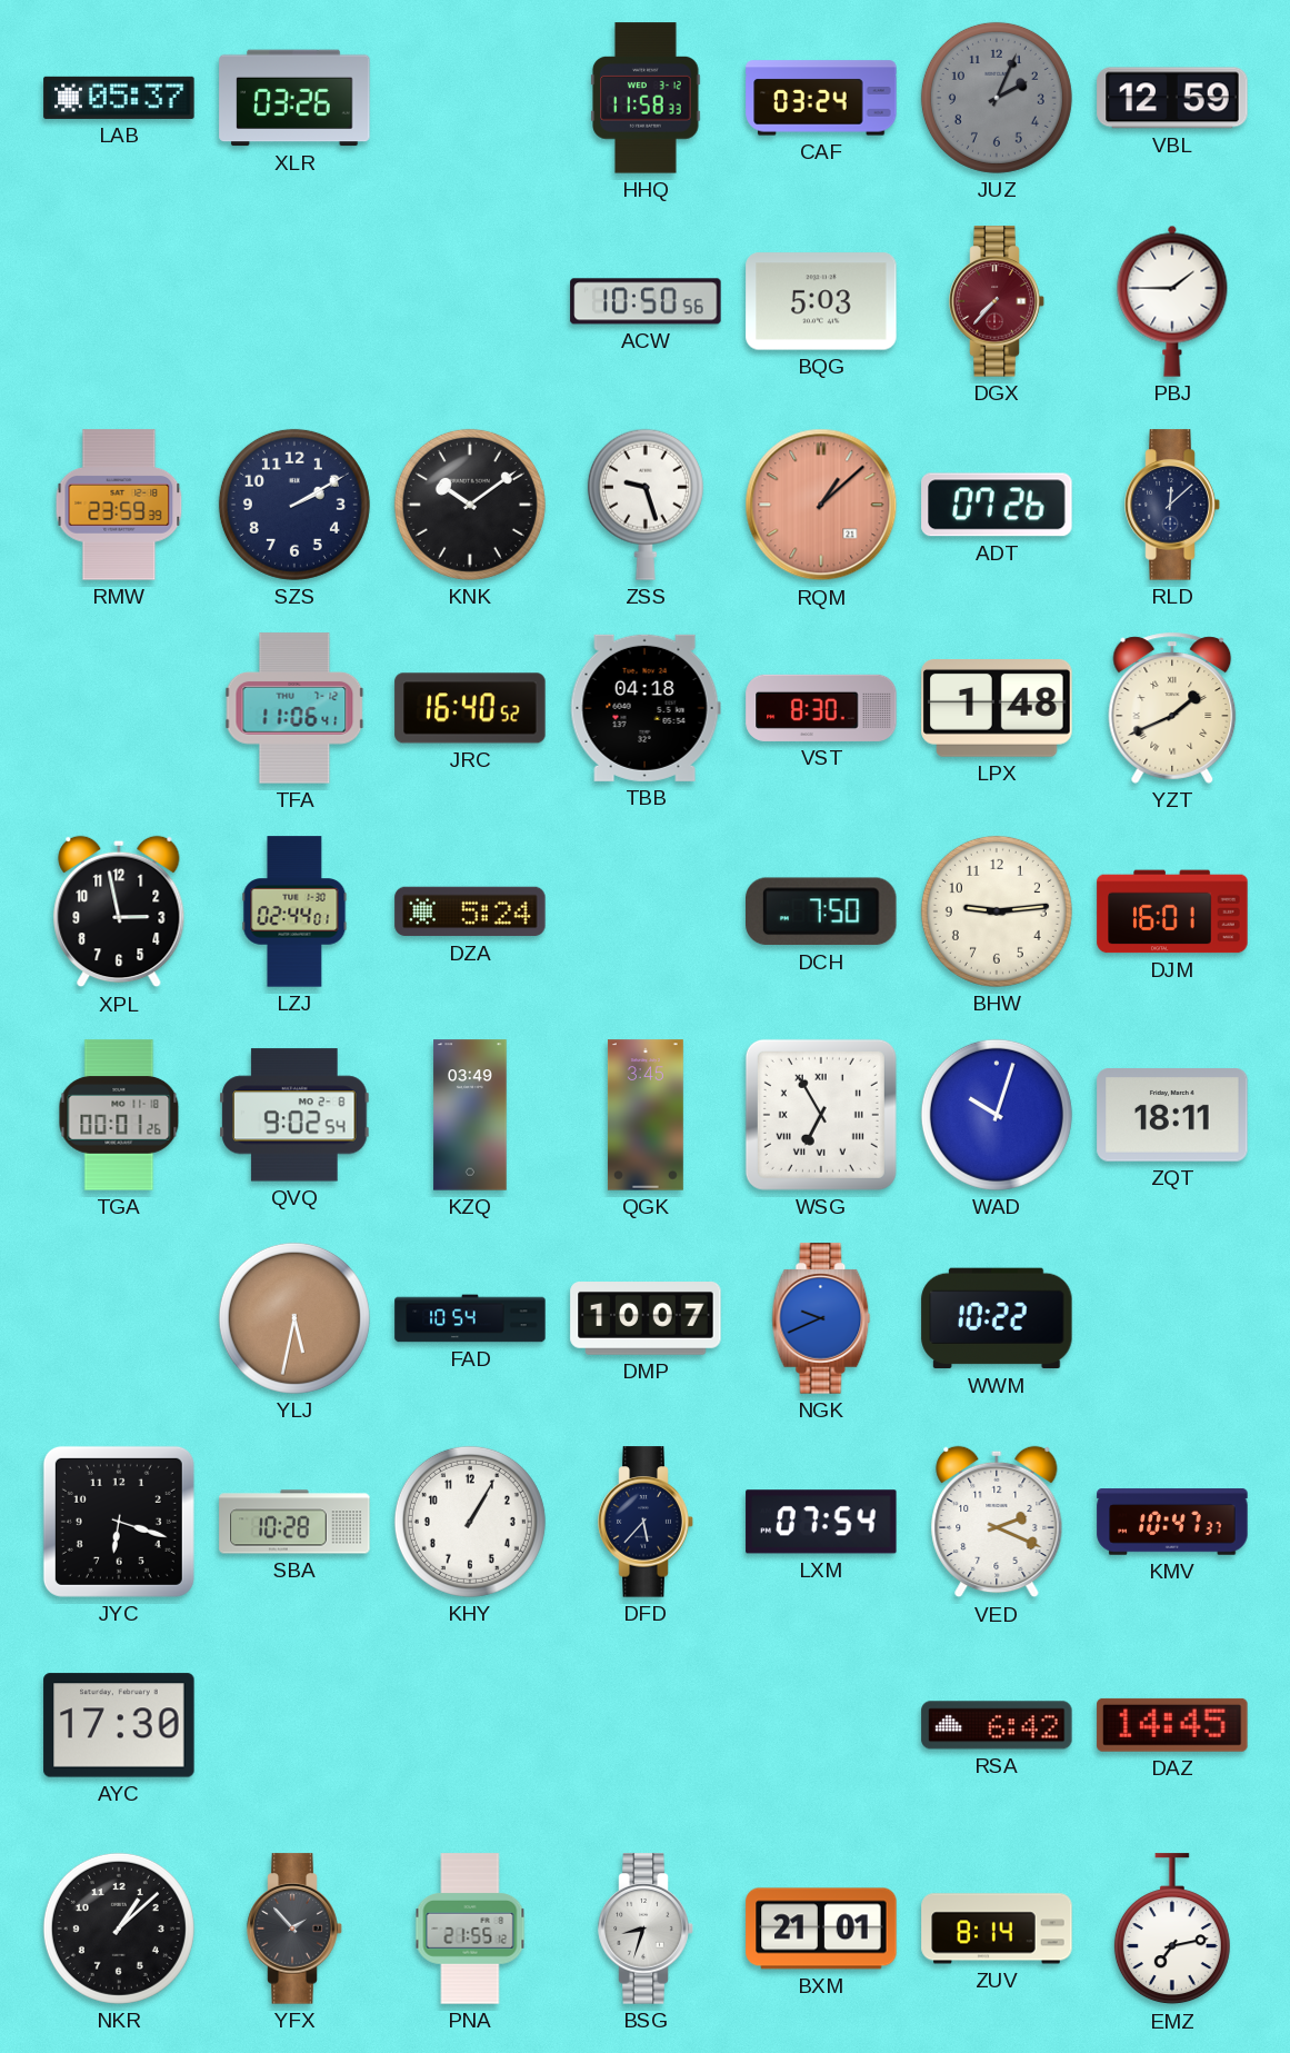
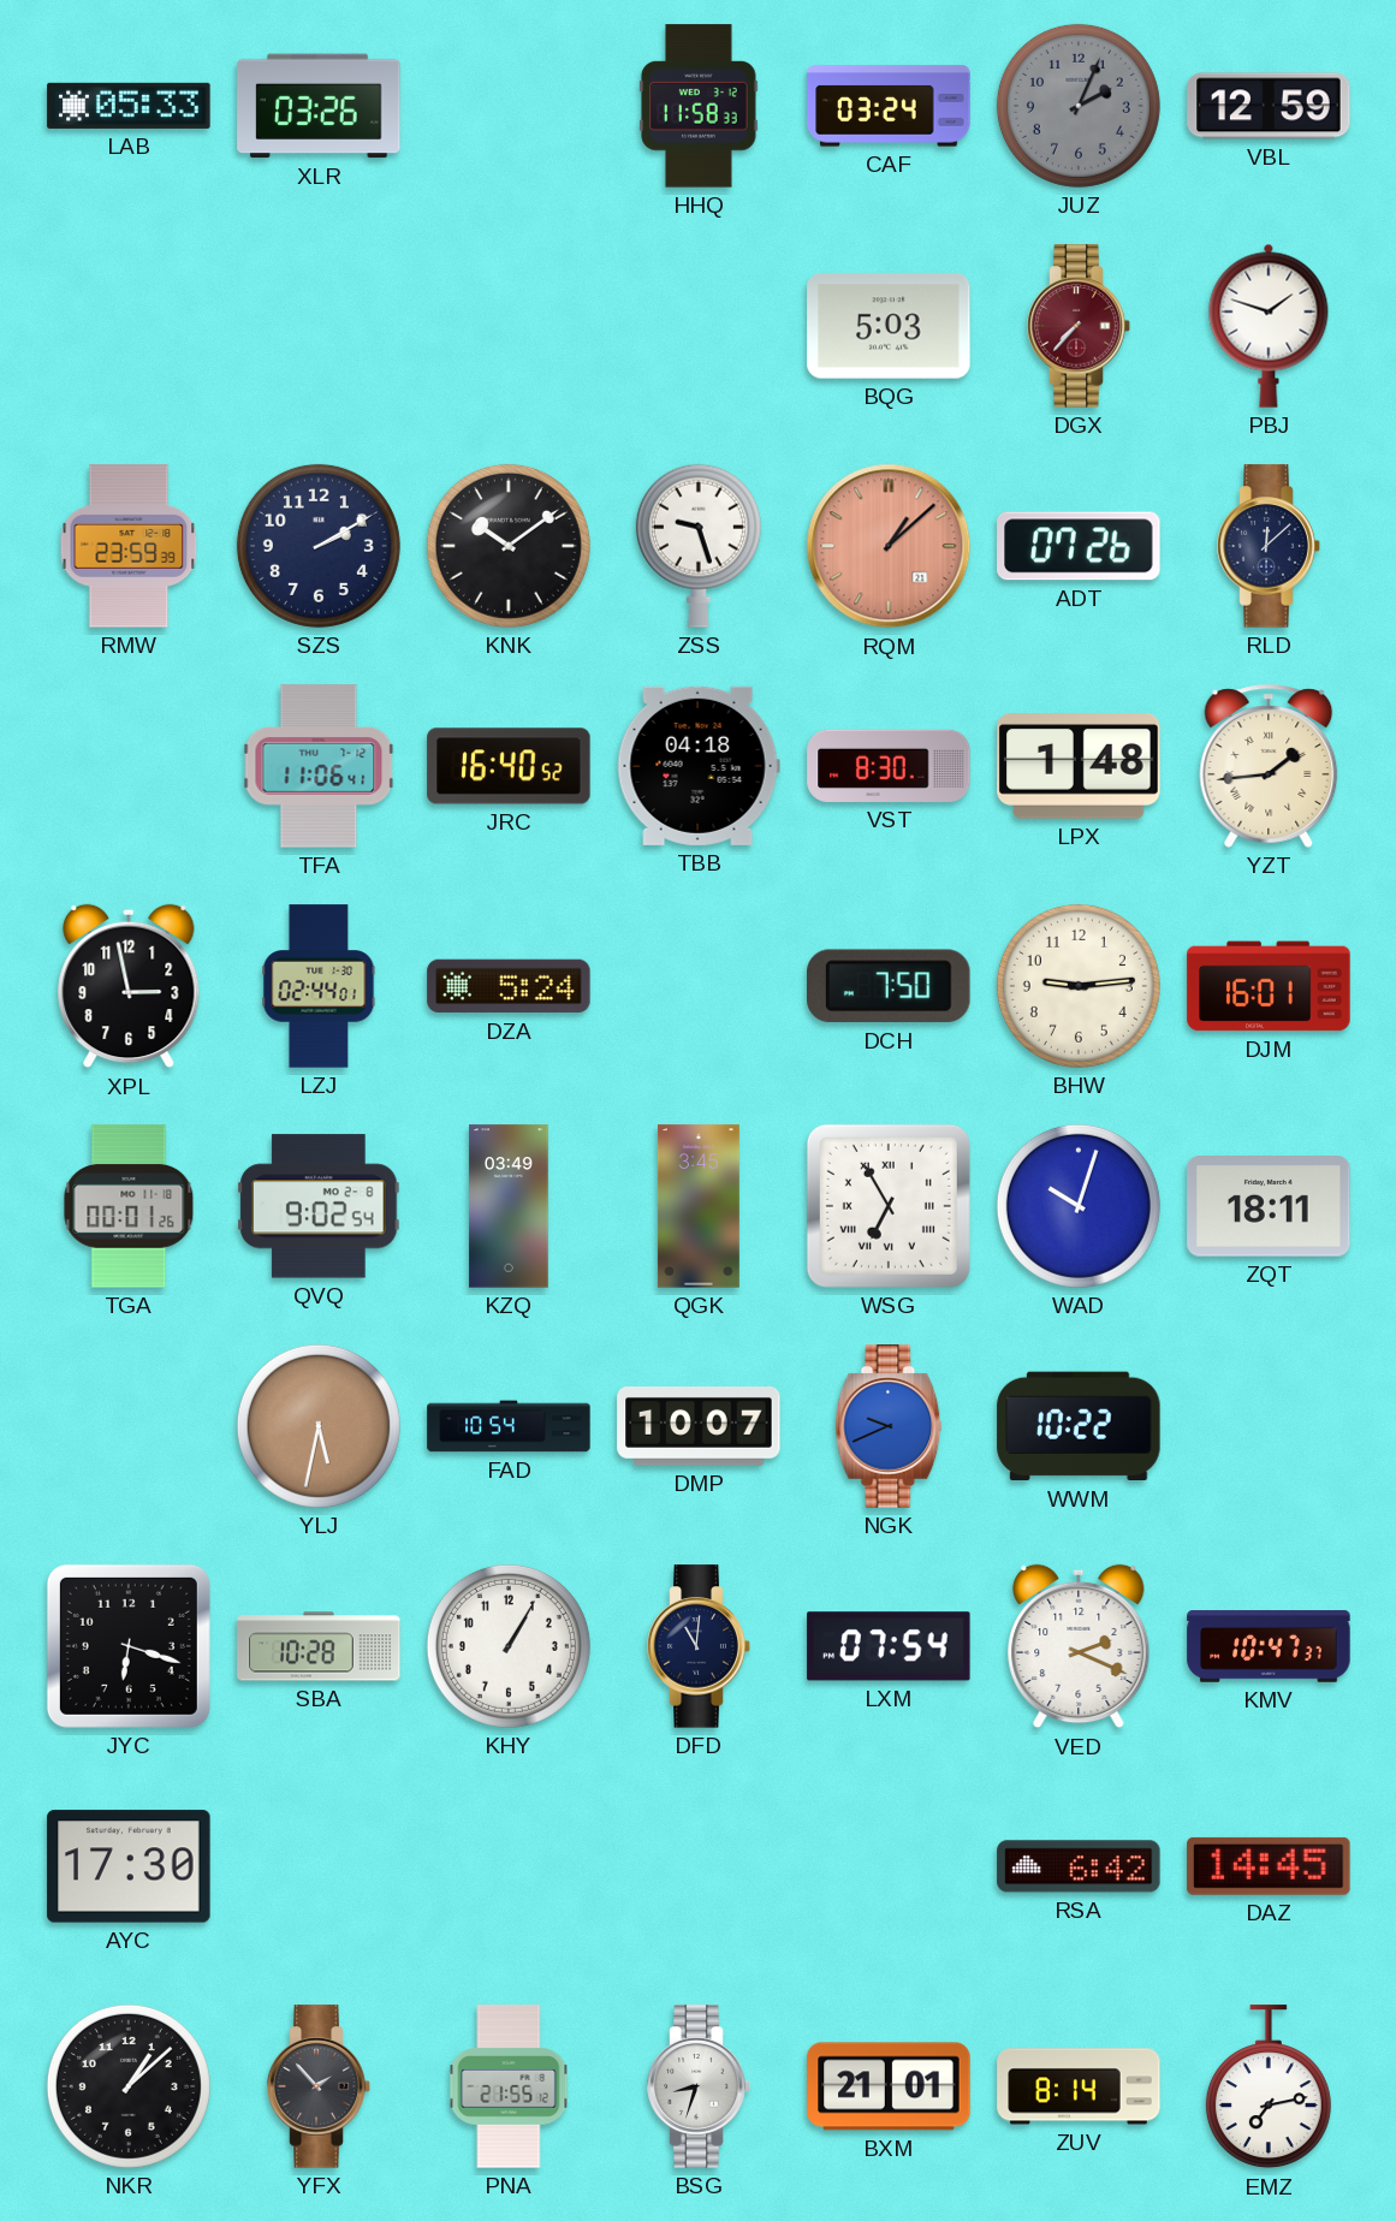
LAB: 05:37 -> 05:33 (129, 106)
ACW: 10:50 -> none (646, 301)
PBJ: 1:45 -> 1:48 (1269, 326)
YZT: 1:41 -> 1:44 (1269, 766)
DFD: 5:37 -> 11:01 (699, 1646)
